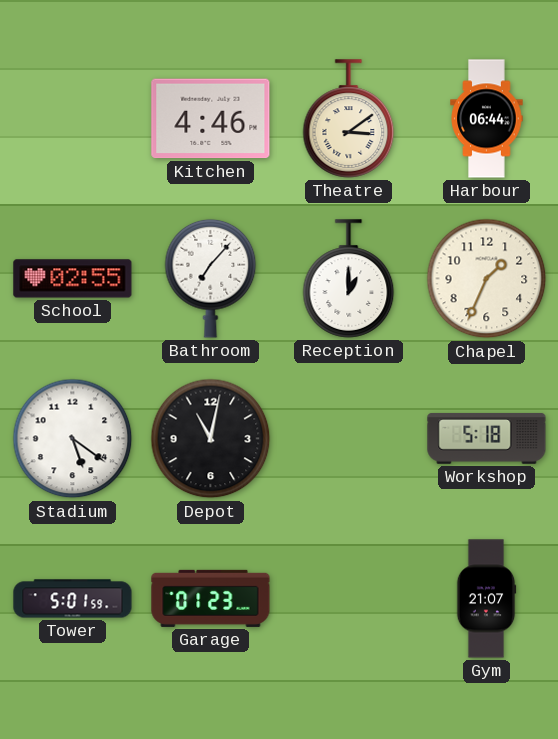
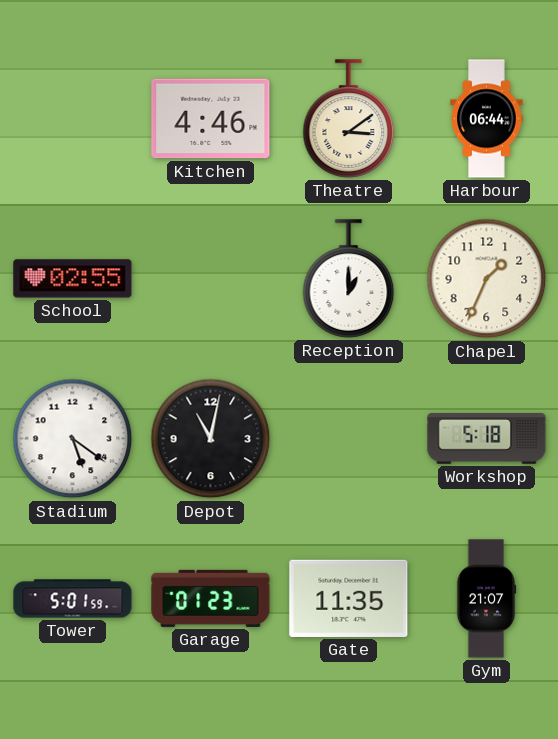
Bathroom: 7:07 -> none (211, 278)
Gate: none -> 11:35 (349, 598)
